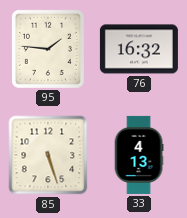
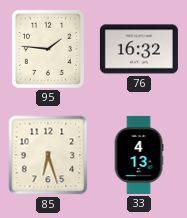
85: 5:27 -> 6:27 (48, 155)
